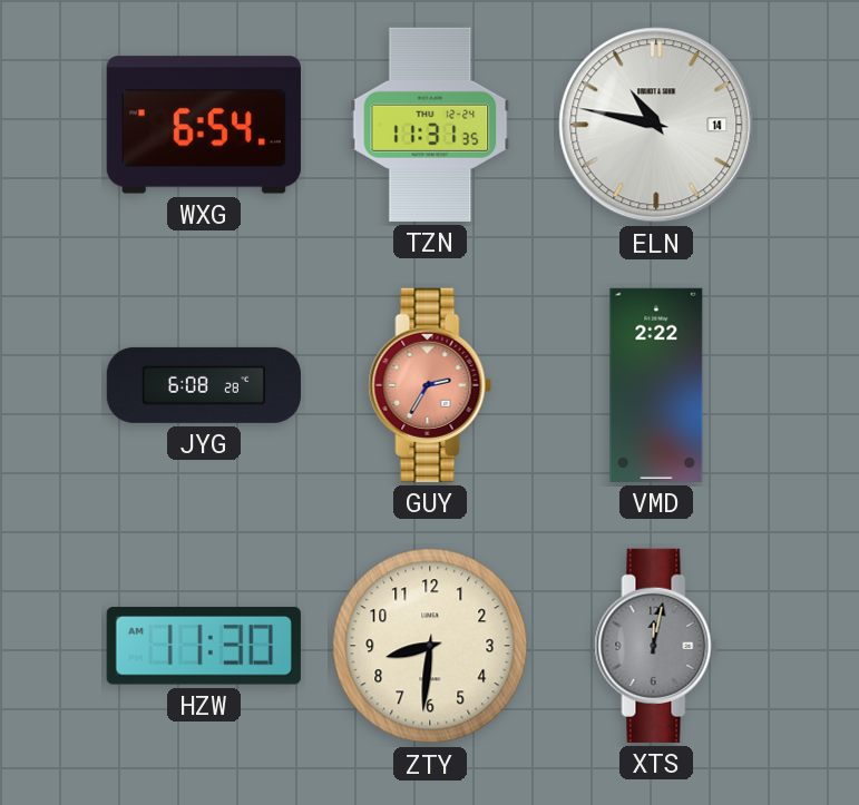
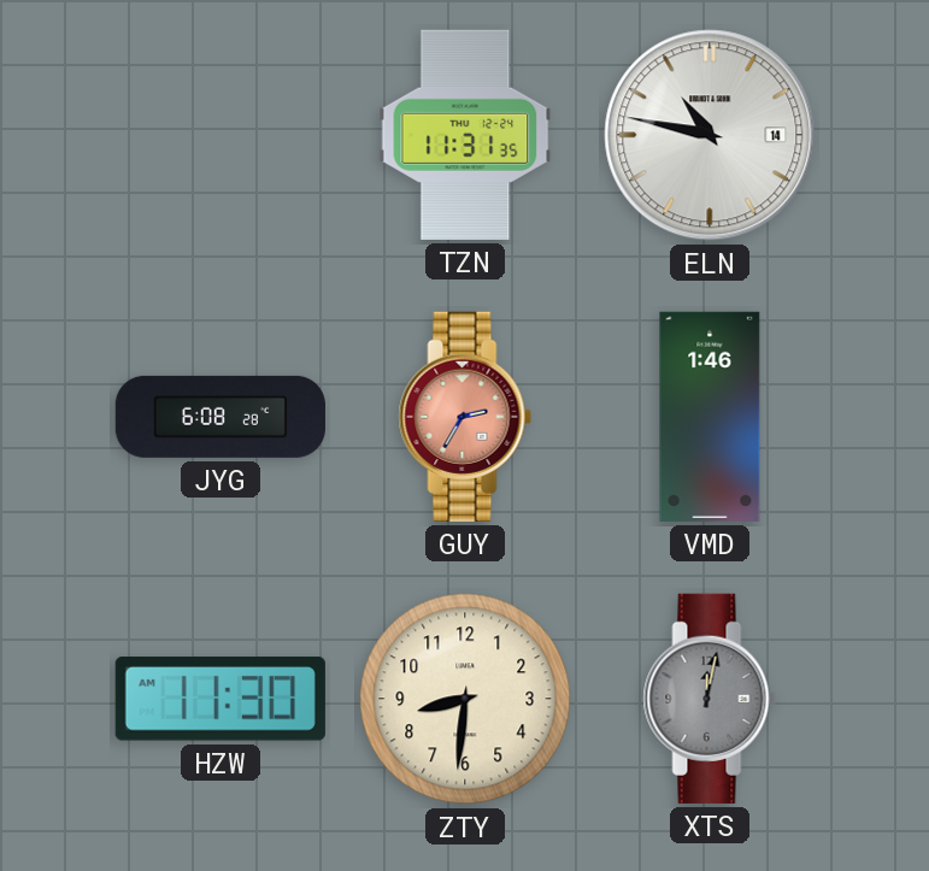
WXG: 6:54 -> none (204, 125)
VMD: 2:22 -> 1:46 (710, 417)
